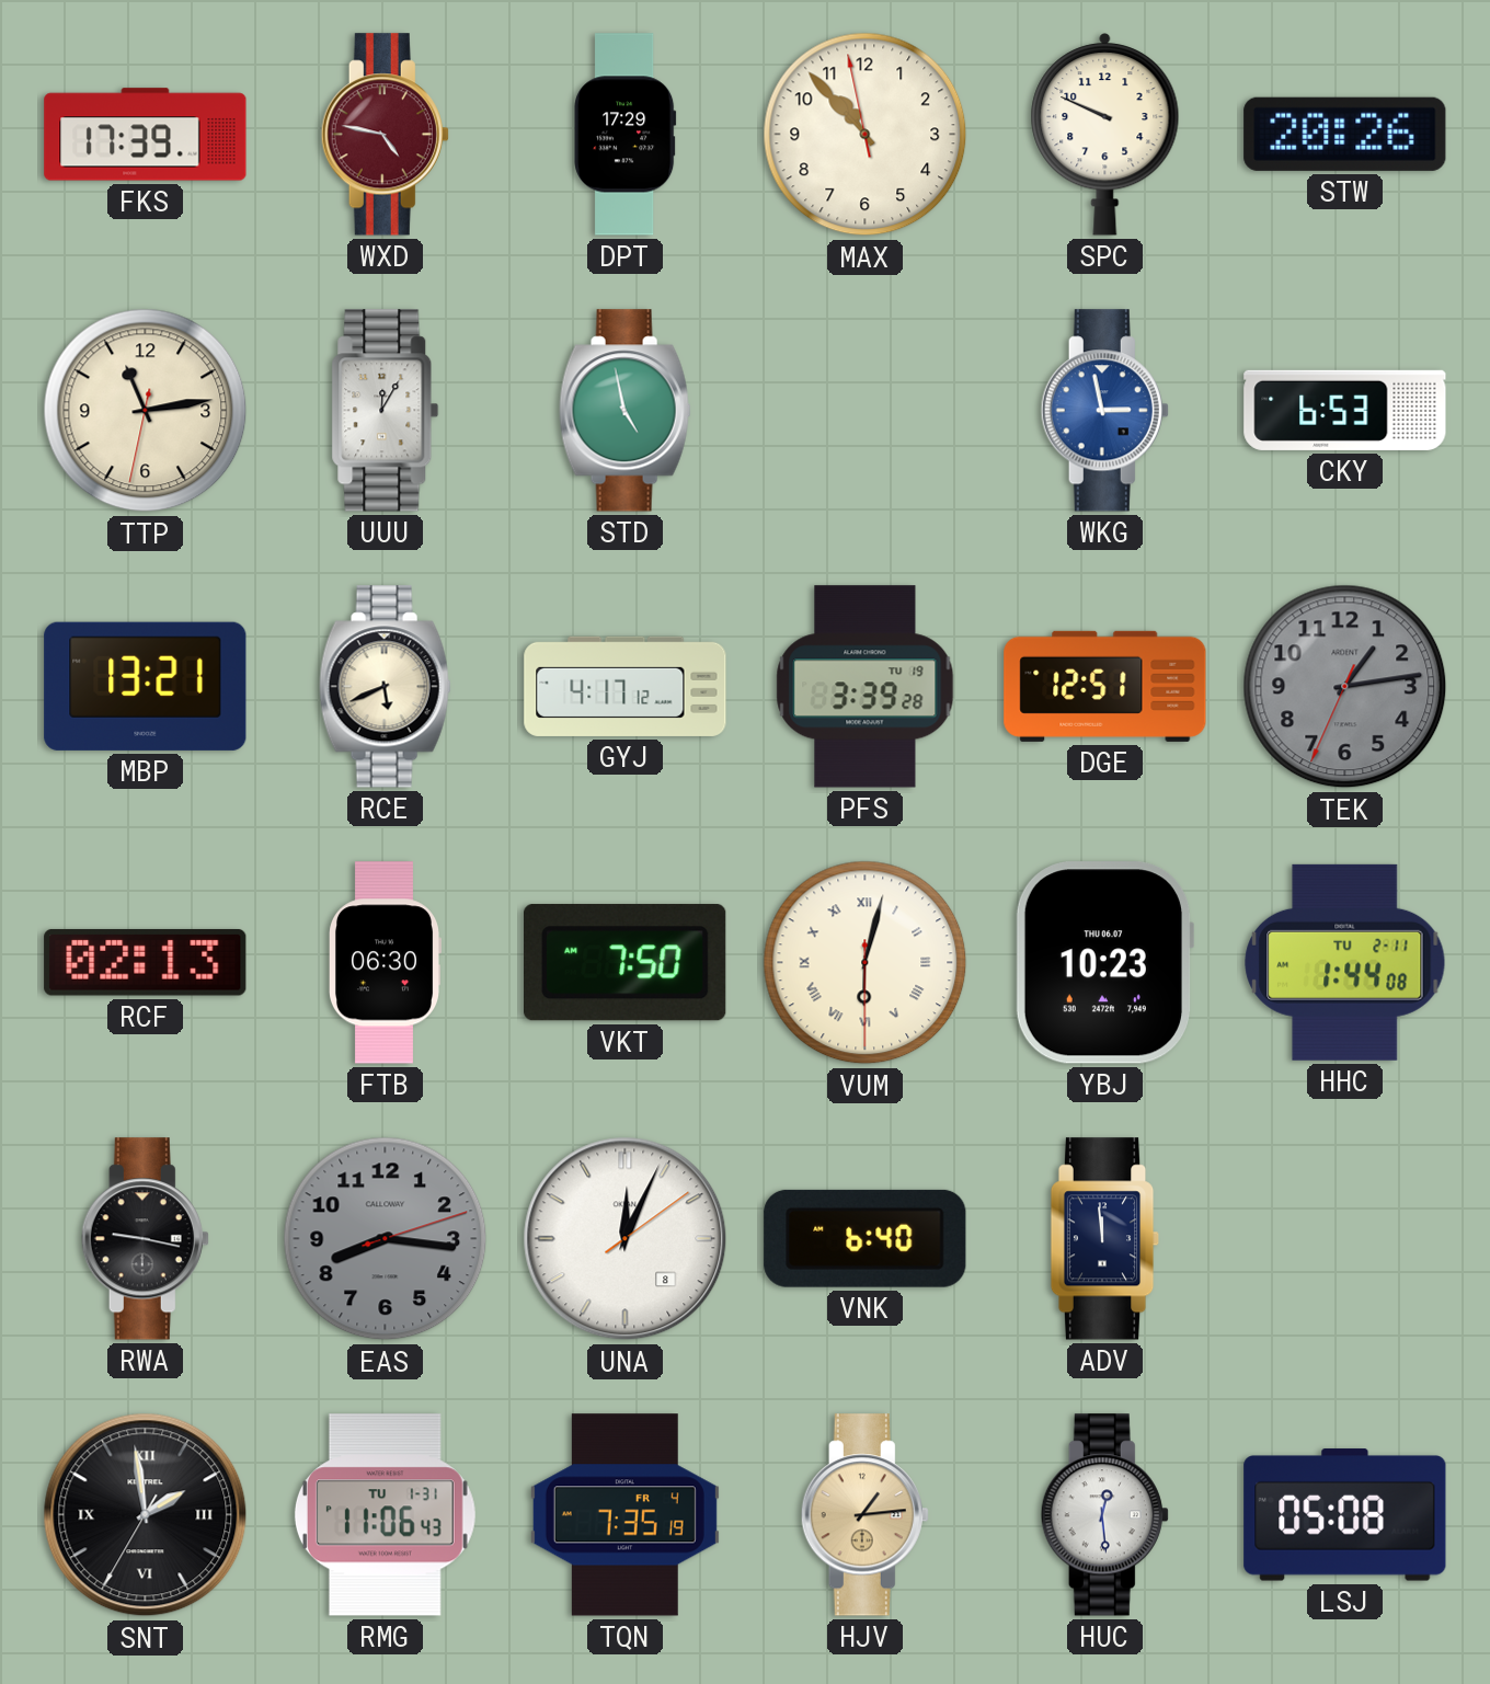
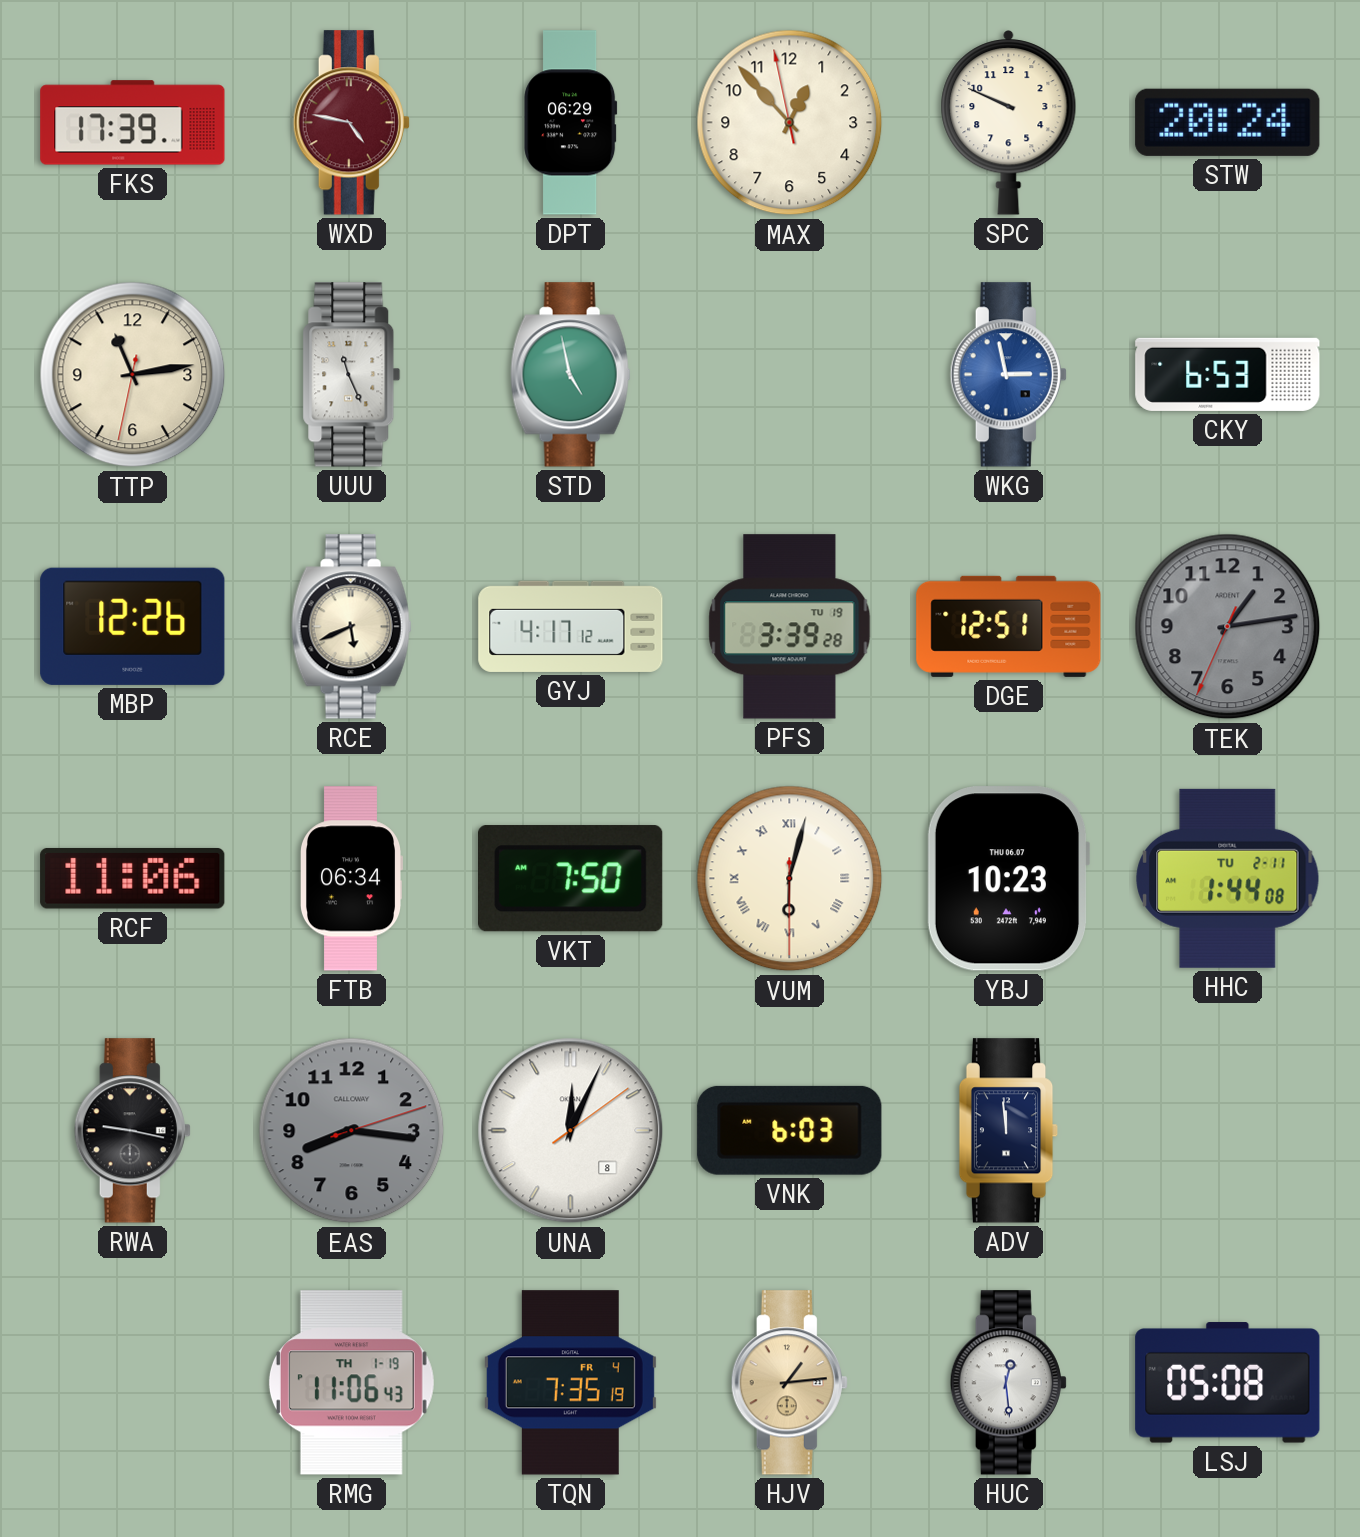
DPT: 17:29 -> 06:29 (571, 123)
MAX: 10:52 -> 12:52 (790, 123)
STW: 20:26 -> 20:24 (1228, 122)
UUU: 12:05 -> 11:26 (352, 375)
MBP: 13:21 -> 12:26 (133, 626)
RCF: 02:13 -> 11:06 (133, 878)
FTB: 06:30 -> 06:34 (350, 879)
VNK: 6:40 -> 6:03 (790, 1130)
SNT: 1:58 -> none (146, 1515)
RMG date: TU 1-31 -> TH 1-19 (351, 1383)
